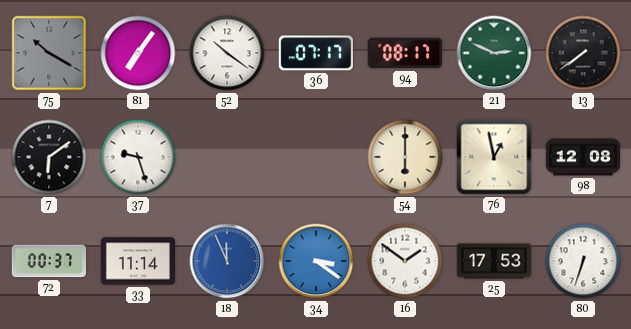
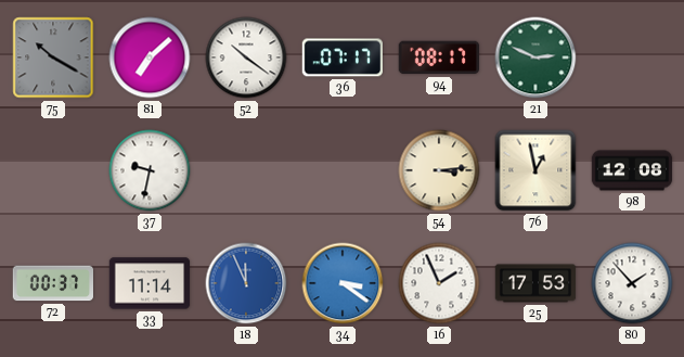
81: 7:06 -> 7:08 (150, 58)
13: 7:39 -> none (583, 53)
7: 6:09 -> none (49, 157)
37: 9:27 -> 9:32 (150, 170)
54: 6:00 -> 3:14 (439, 170)
16: 1:51 -> 1:56 (439, 283)
80: 6:33 -> 1:53 (632, 283)
